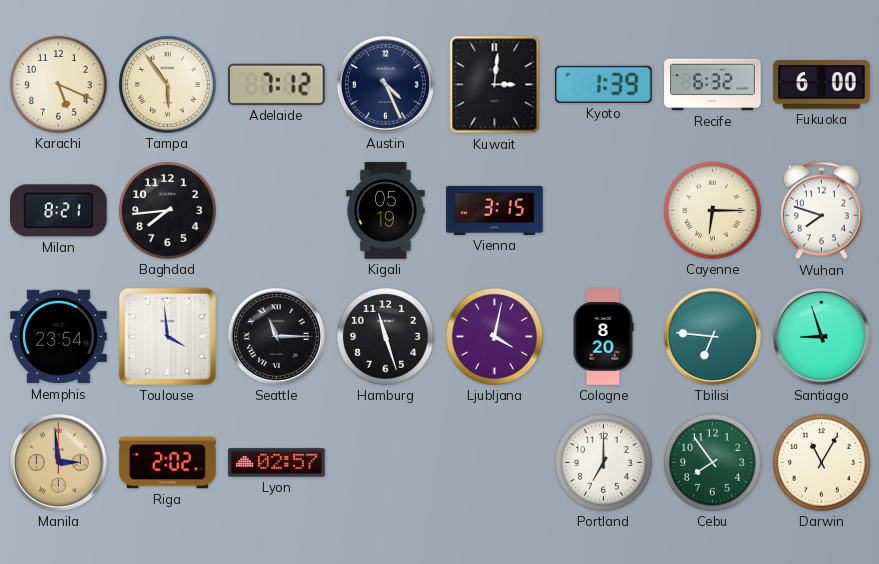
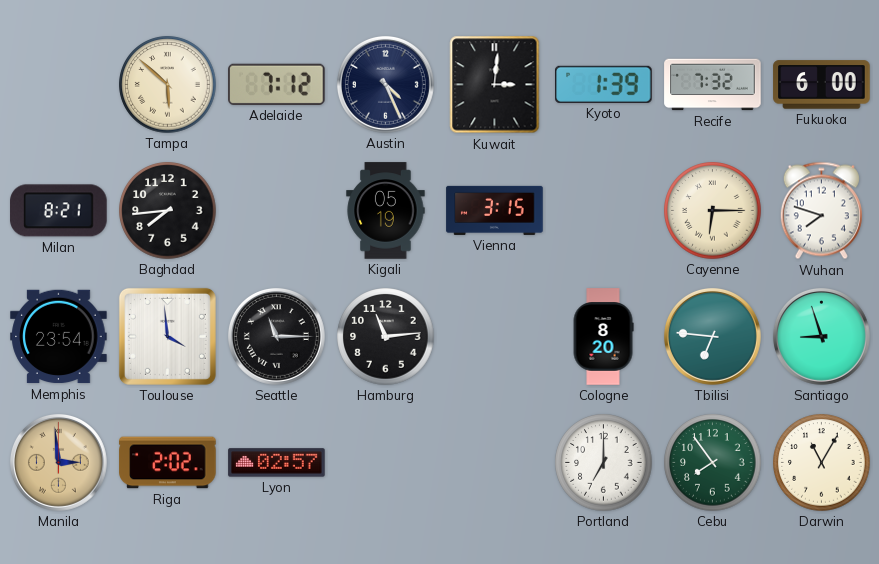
Karachi: 5:19 -> none (59, 85)
Tampa: 5:54 -> 5:52 (168, 85)
Recife: 6:32 -> 7:32 (713, 85)
Hamburg: 11:27 -> 11:14 (386, 337)
Ljubljana: 4:02 -> none (495, 337)
